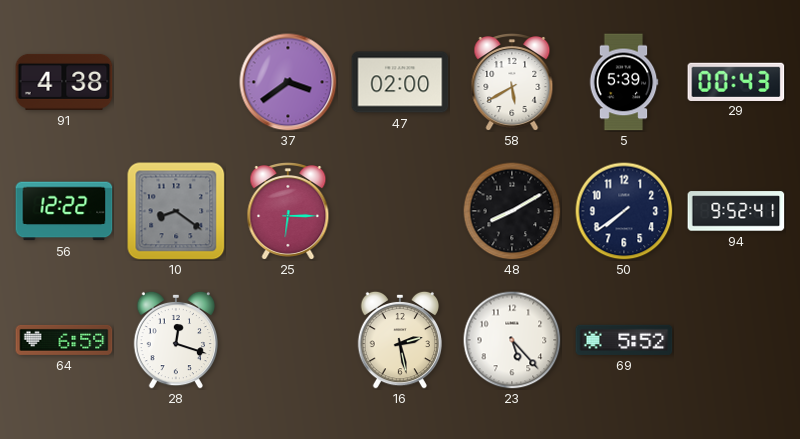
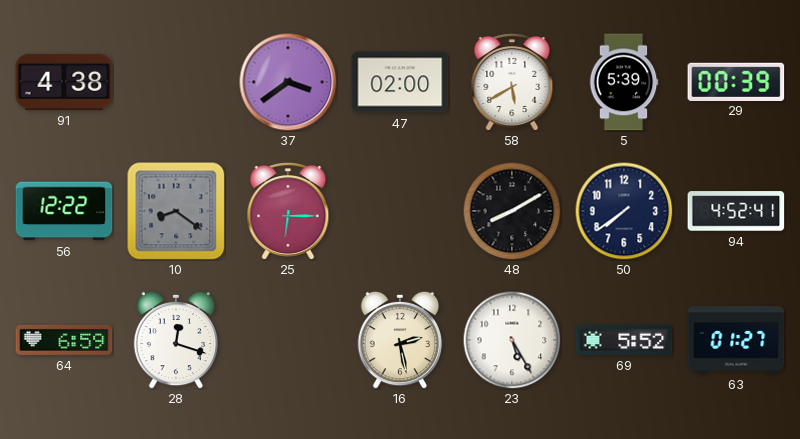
29: 00:43 -> 00:39 (736, 81)
94: 9:52 -> 4:52 (736, 211)
23: 5:23 -> 5:25 (512, 340)
63: none -> 01:27 (736, 340)
